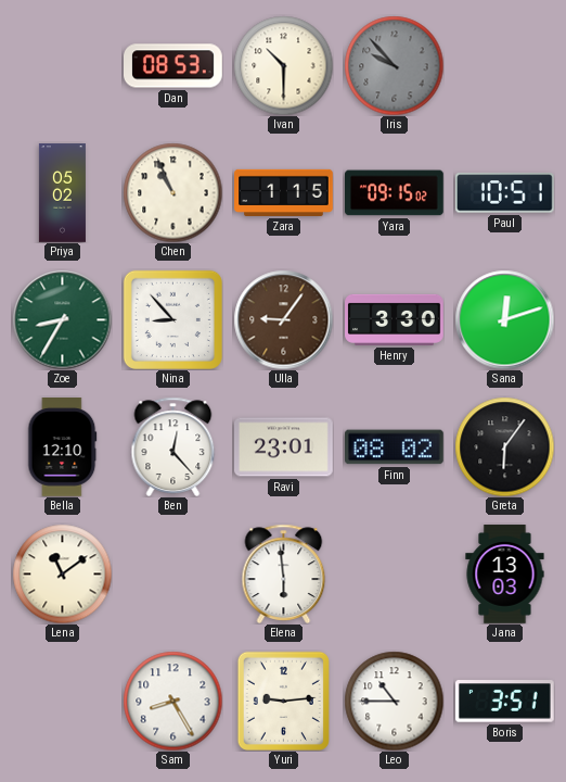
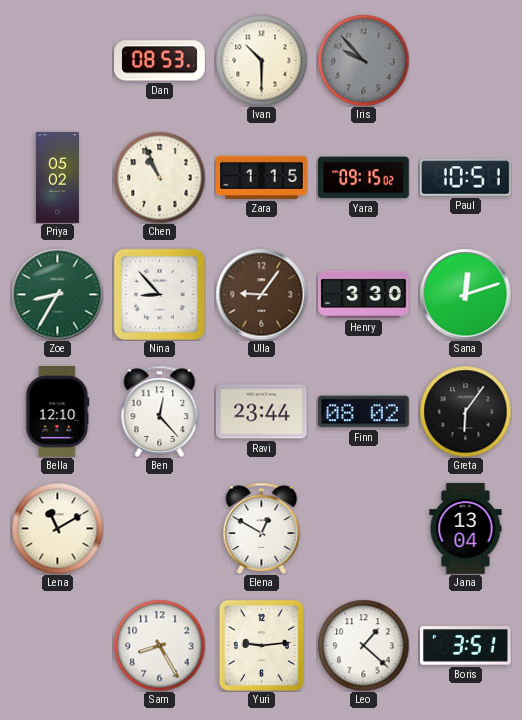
Ravi: 23:01 -> 23:44 (262, 412)
Lena: 11:09 -> 11:10 (57, 528)
Elena: 5:59 -> 12:50 (262, 528)
Jana: 13:03 -> 13:04 (466, 529)
Leo: 10:45 -> 1:22 (363, 645)
